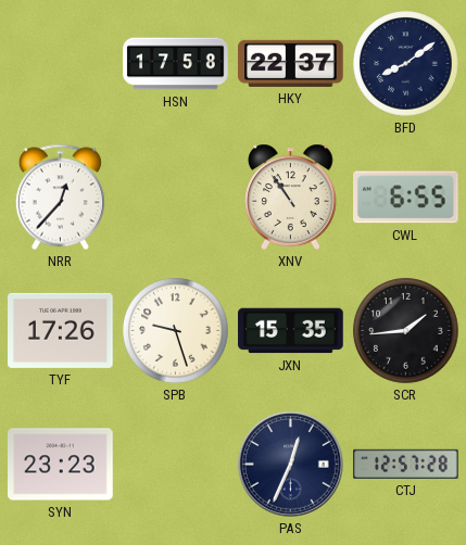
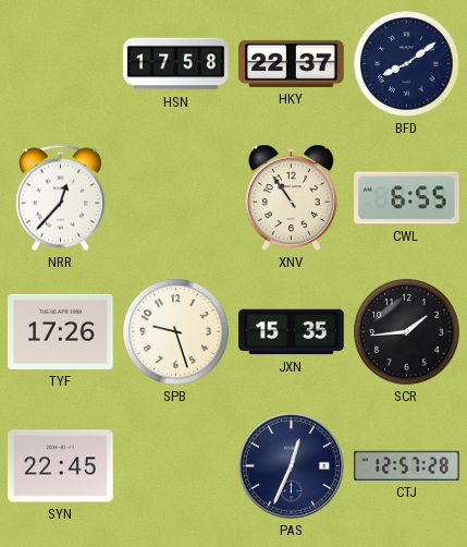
SYN: 23:23 -> 22:45 (61, 466)
